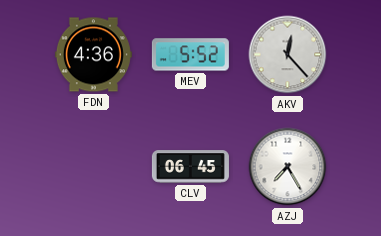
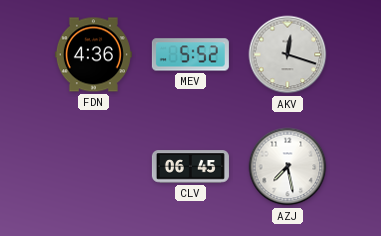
AKV: 12:23 -> 12:18 (288, 55)
AZJ: 7:25 -> 7:28 (288, 167)
